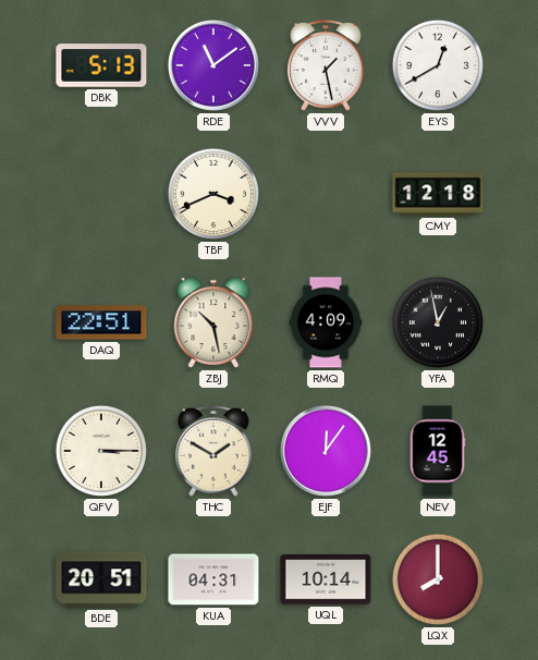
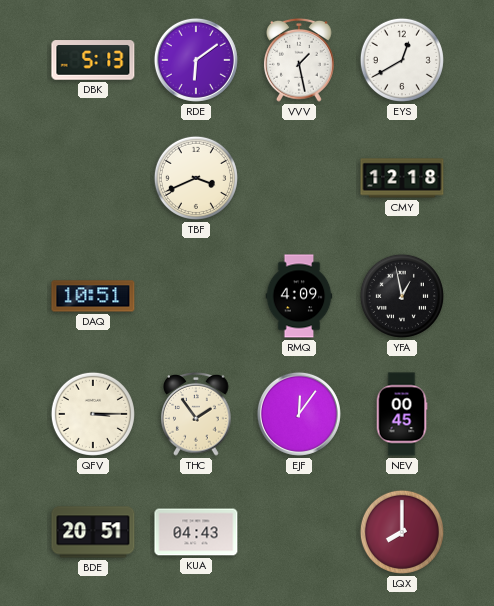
RDE: 11:09 -> 6:09 (196, 60)
DAQ: 22:51 -> 10:51 (93, 296)
ZBJ: 10:28 -> none (213, 322)
THC: 1:50 -> 1:54 (197, 414)
NEV: 12:45 -> 00:45 (402, 414)
KUA: 04:31 -> 04:43 (196, 532)
UQL: 10:14 -> none (326, 579)
